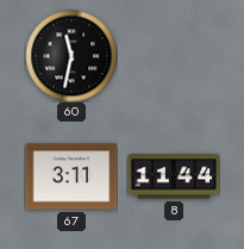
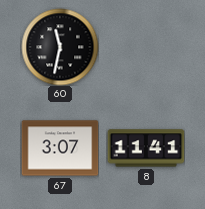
67: 3:11 -> 3:07 (60, 148)
8: 11:44 -> 11:41 (146, 148)
